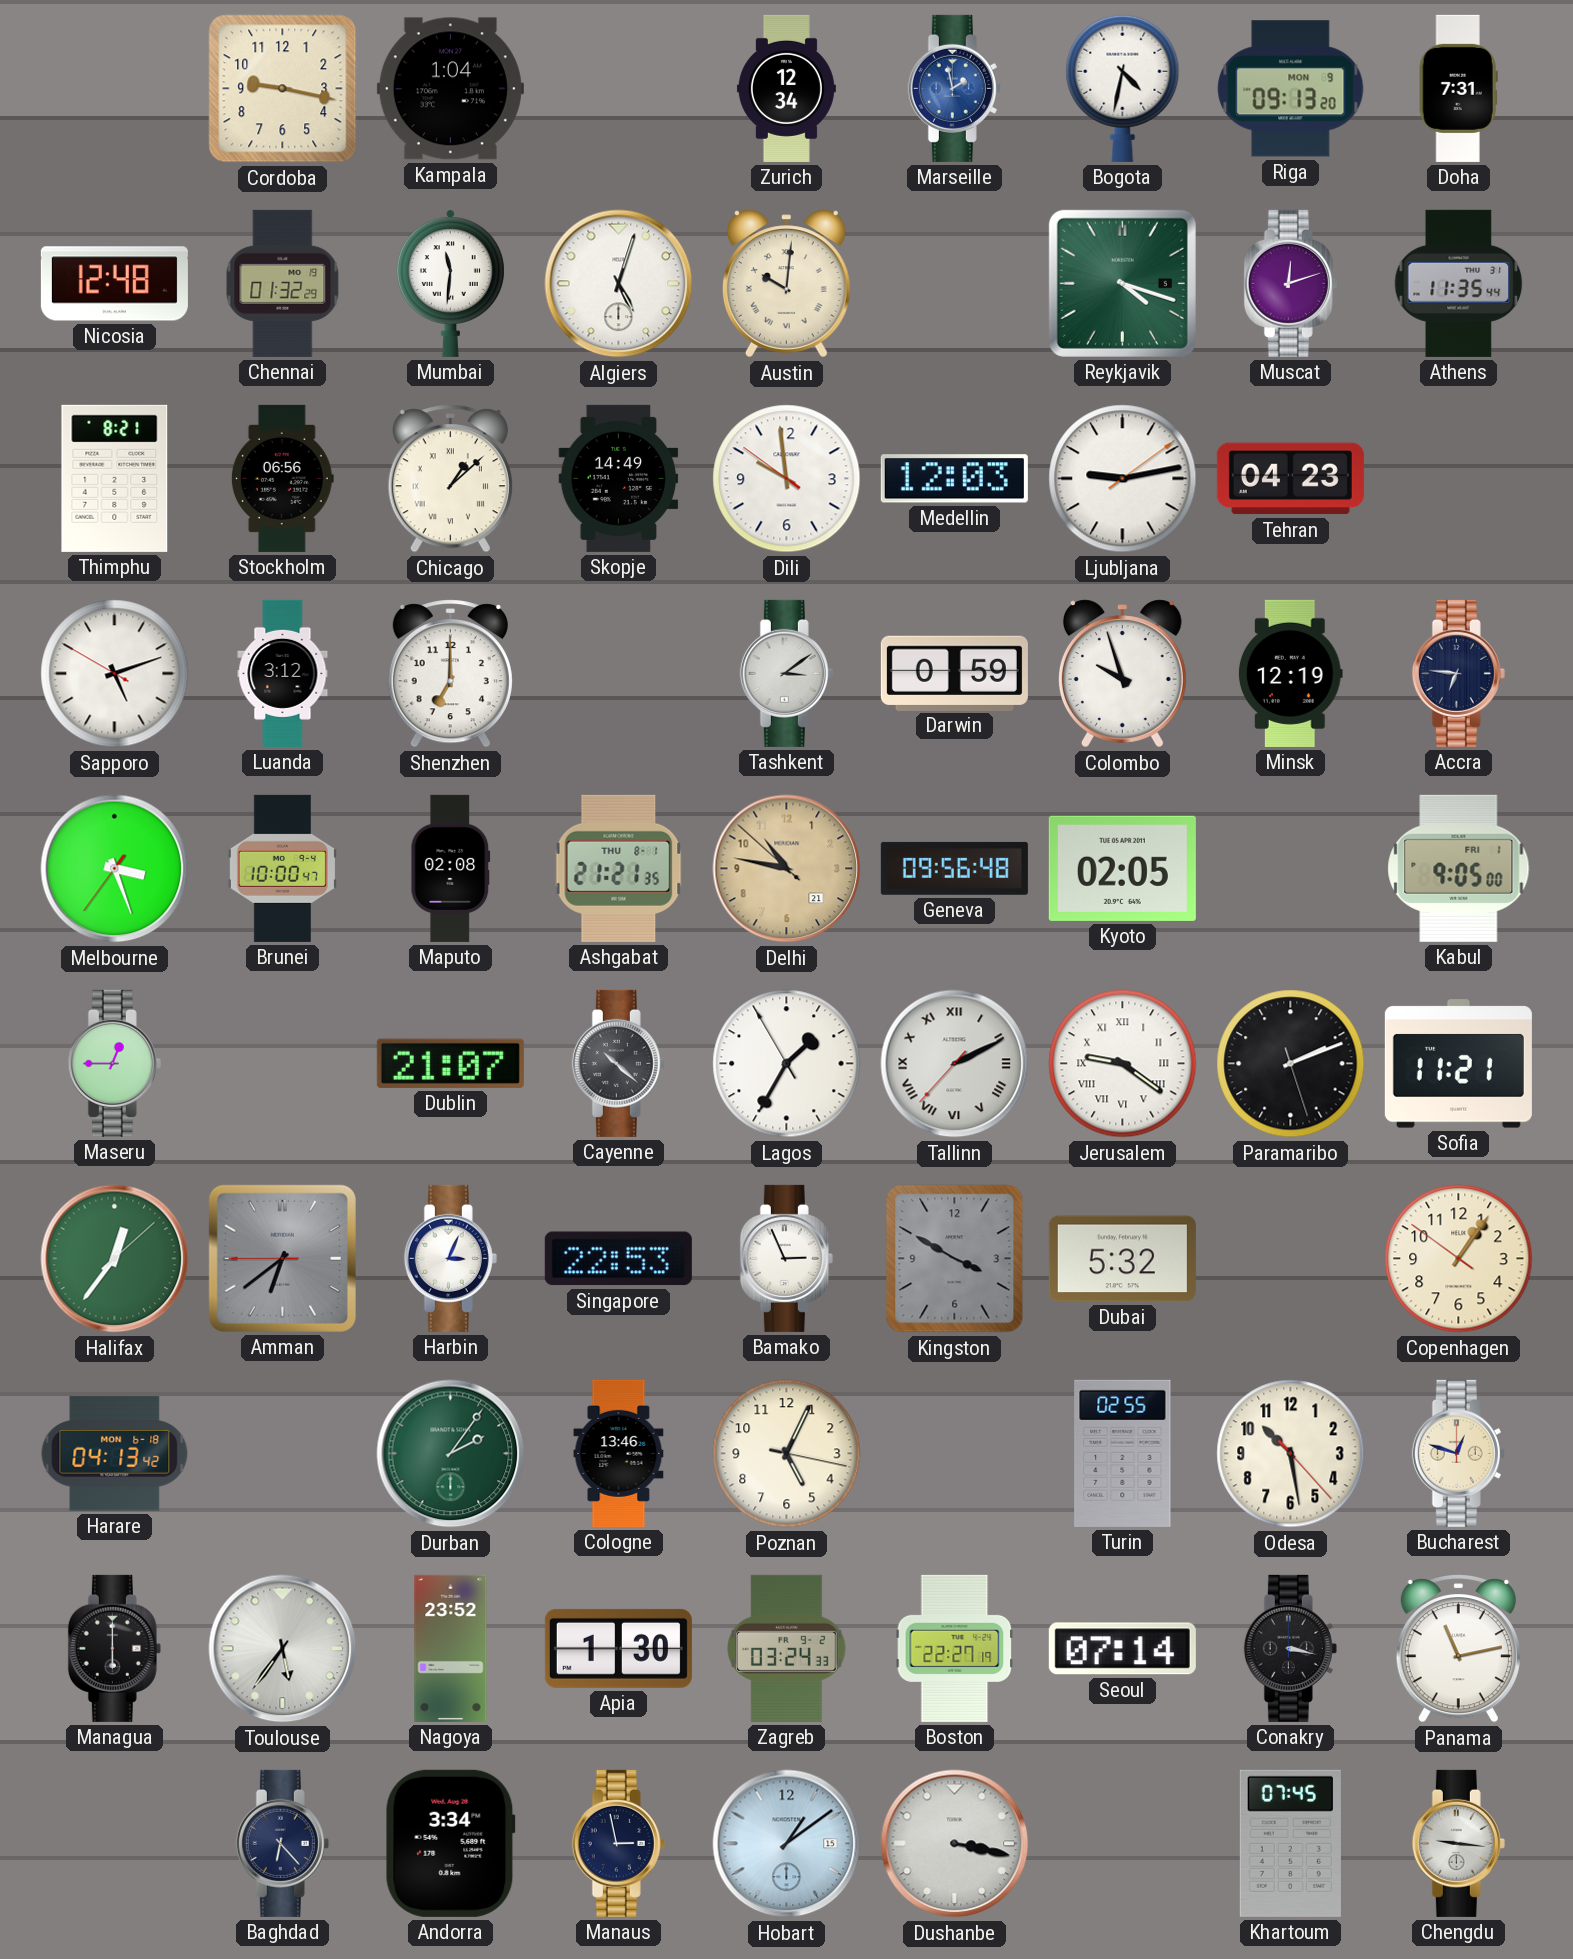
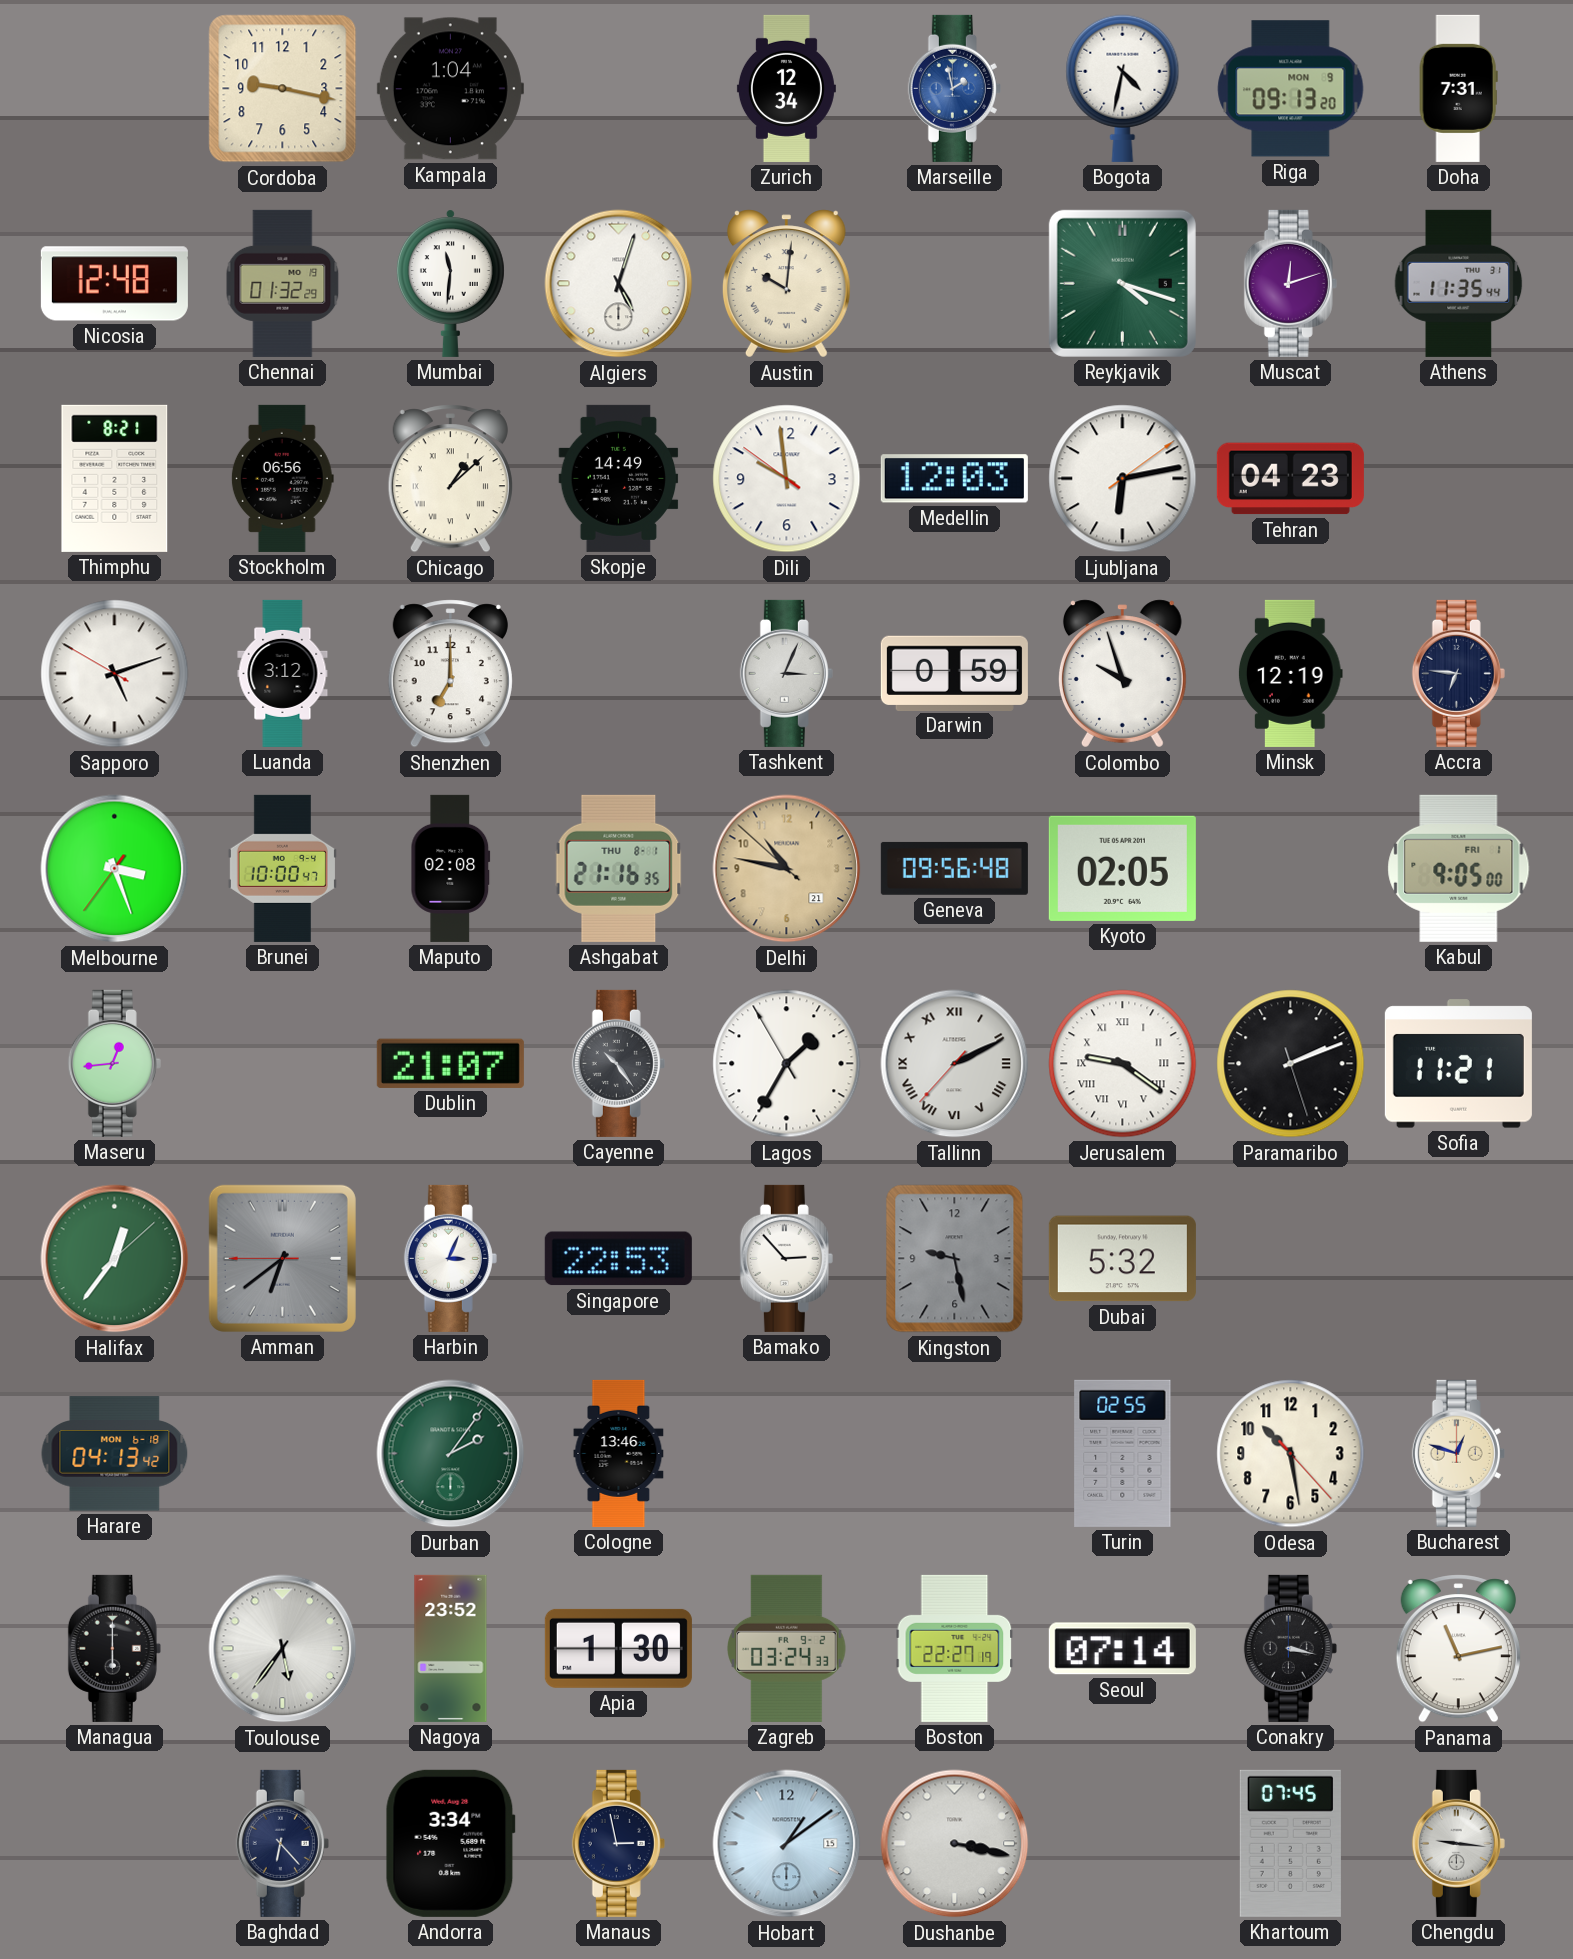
Ljubljana: 9:13 -> 6:13 (1123, 479)
Tashkent: 3:09 -> 3:04 (786, 673)
Ashgabat: 21:21 -> 21:16 (619, 868)
Maseru: 12:45 -> 12:44 (114, 1063)
Cayenne: 10:22 -> 10:24 (618, 1063)
Bamako: 2:56 -> 2:53 (786, 1258)
Kingston: 3:50 -> 9:28 (955, 1259)
Copenhagen: 1:05 -> none (1459, 1259)
Poznan: 5:04 -> none (787, 1454)
